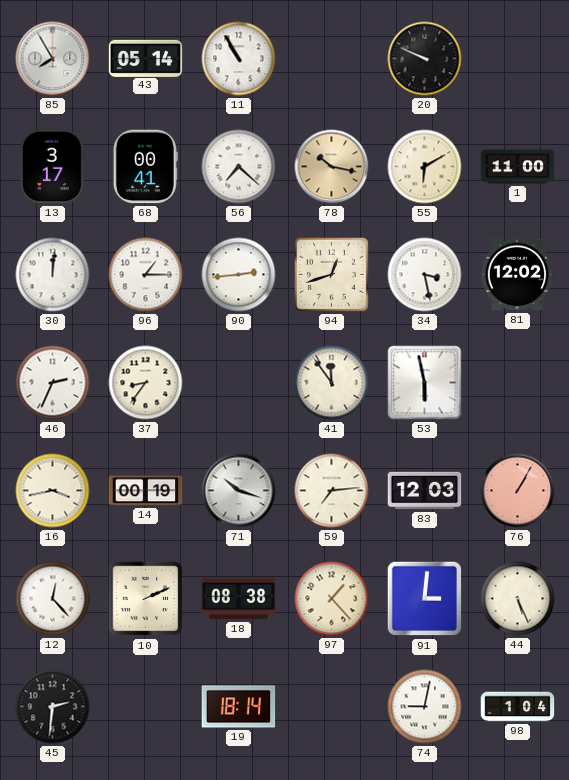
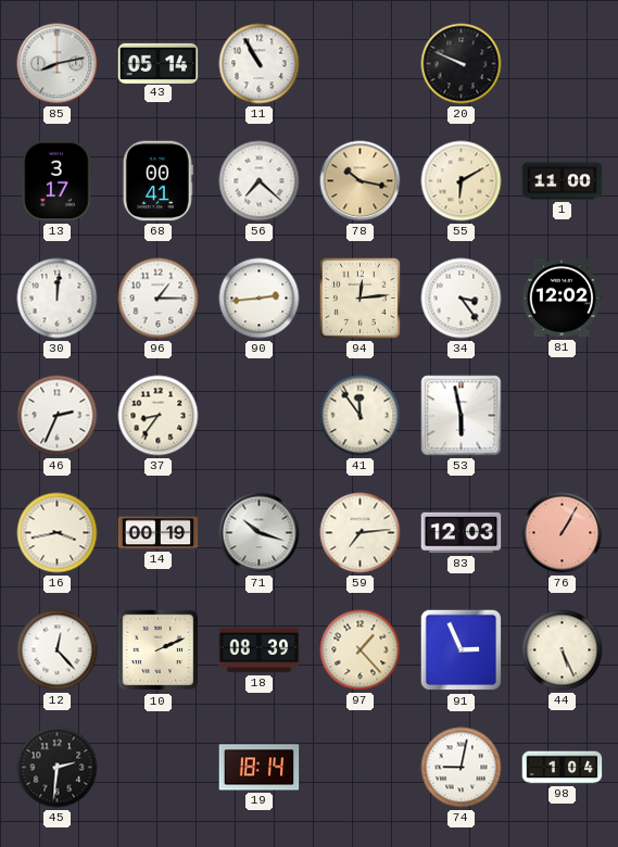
85: 7:55 -> 8:13 (58, 64)
94: 12:42 -> 12:14 (360, 298)
34: 3:28 -> 3:24 (462, 299)
18: 08:38 -> 08:39 (260, 650)
91: 3:01 -> 2:56 (462, 650)
